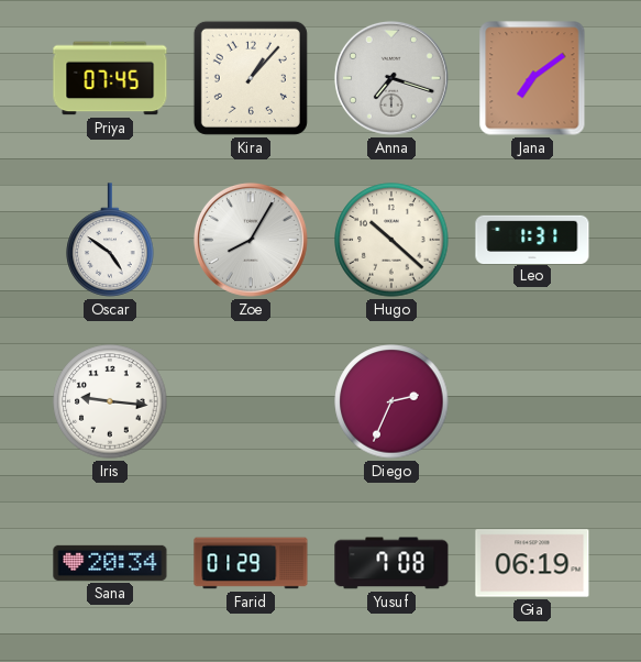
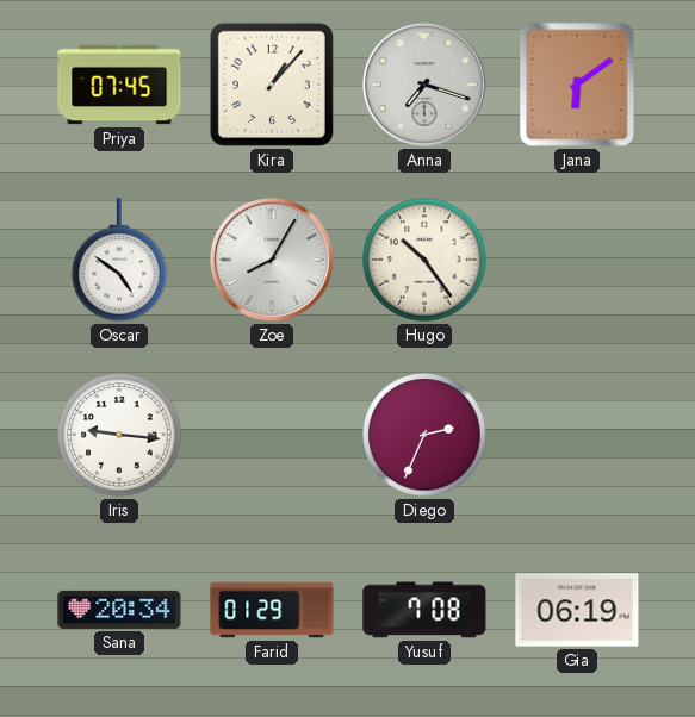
Jana: 7:09 -> 6:09 (577, 85)
Hugo: 10:22 -> 10:24 (424, 260)
Leo: 1:31 -> none (532, 239)
